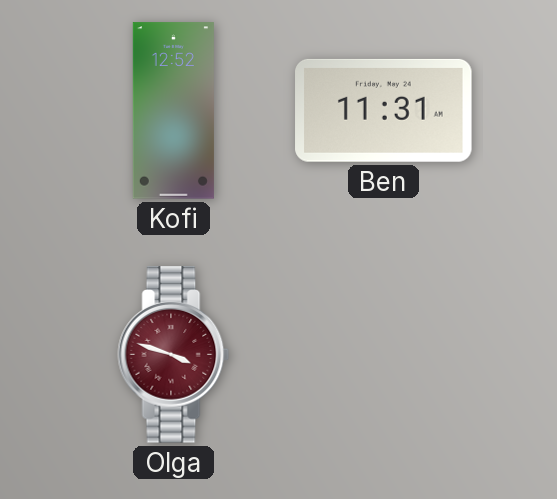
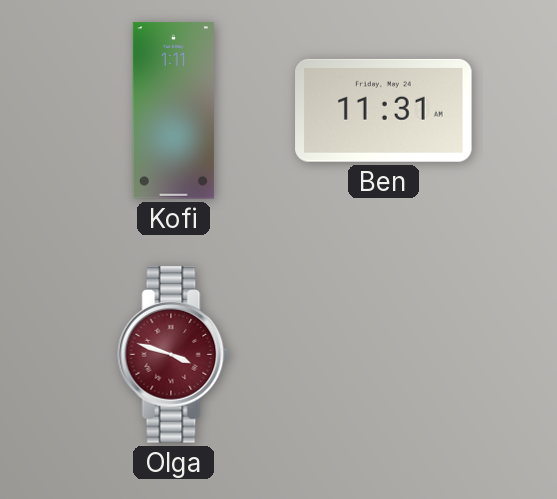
Kofi: 12:52 -> 1:11 (173, 111)
